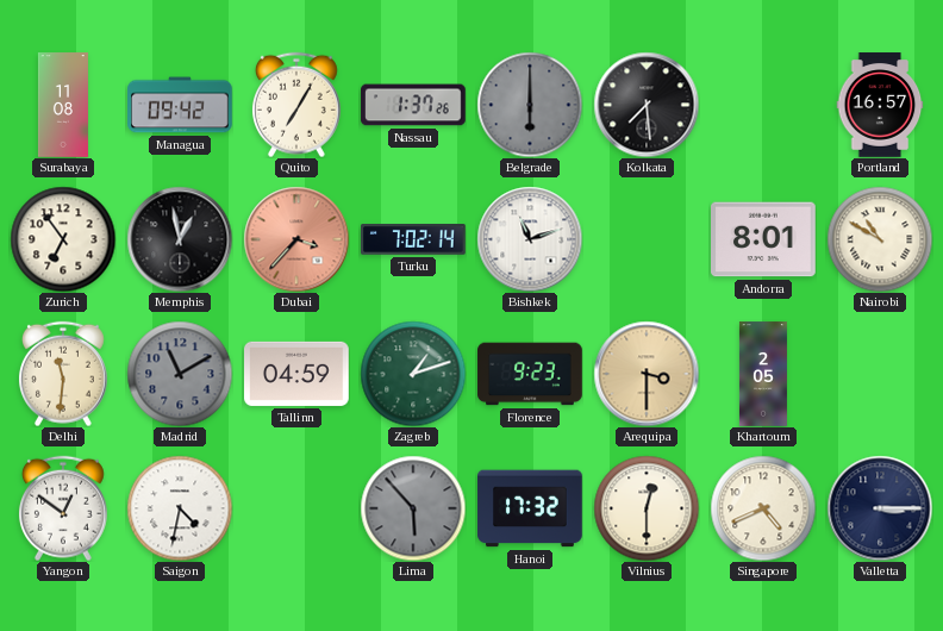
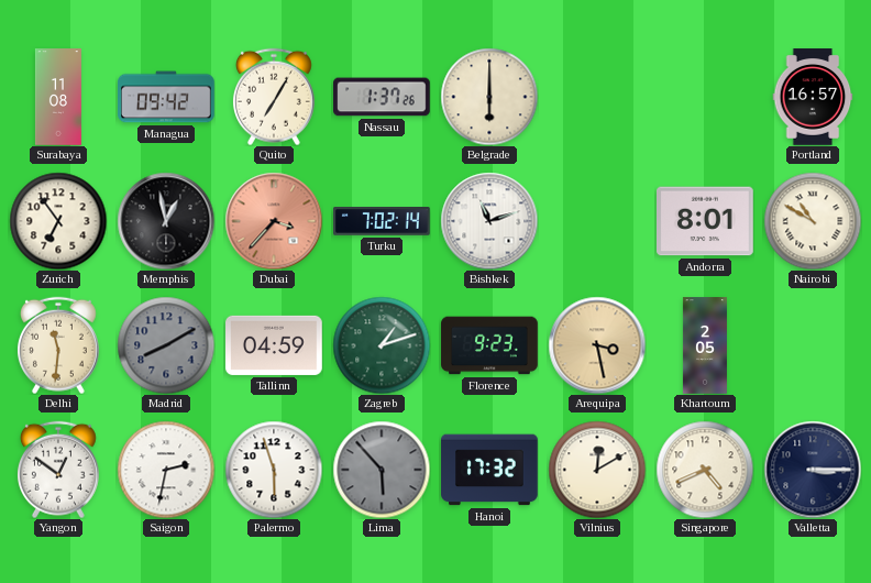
Belgrade dial: grey -> cream (489, 97)
Kolkata: 7:29 -> none (647, 105)
Madrid: 11:10 -> 8:10 (166, 345)
Arequipa: 3:30 -> 3:28 (597, 345)
Saigon: 4:32 -> 2:32 (166, 470)
Palermo: none -> 5:57 (274, 470)
Vilnius: 12:30 -> 12:10 (597, 470)
